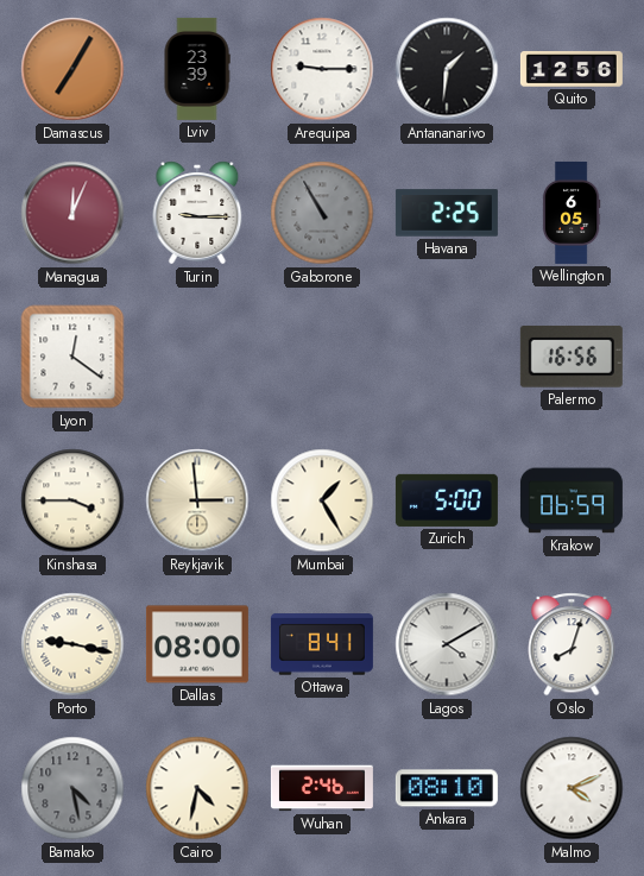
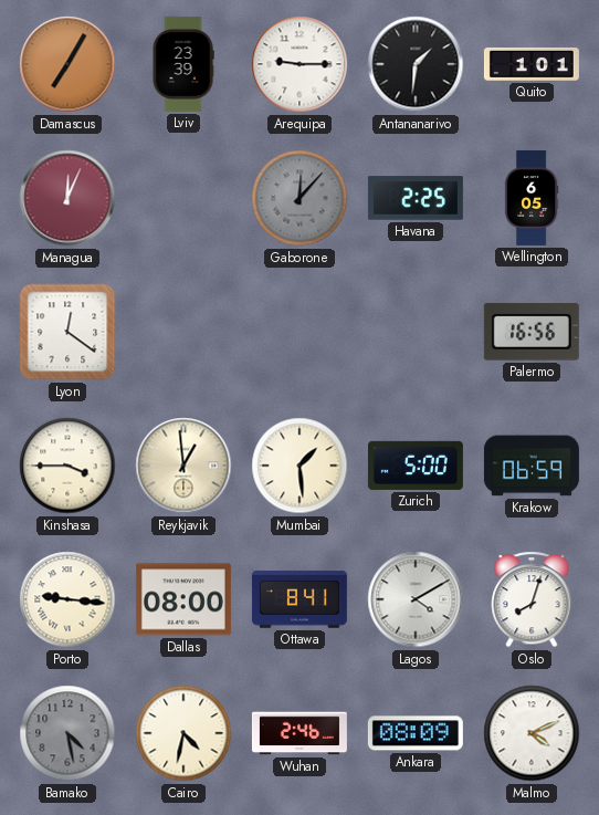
Quito: 12:56 -> 1:01 (532, 64)
Turin: 9:15 -> none (197, 213)
Gaborone: 10:55 -> 12:07 (299, 198)
Reykjavik: 2:59 -> 12:59 (183, 466)
Mumbai: 1:25 -> 1:29 (299, 466)
Porto: 9:17 -> 9:16 (67, 599)
Ankara: 08:10 -> 08:09 (416, 733)
